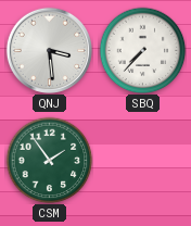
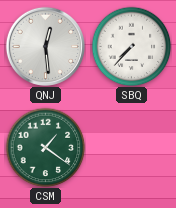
QNJ: 3:29 -> 12:29 (45, 46)
CSM: 1:54 -> 1:21 (45, 147)
